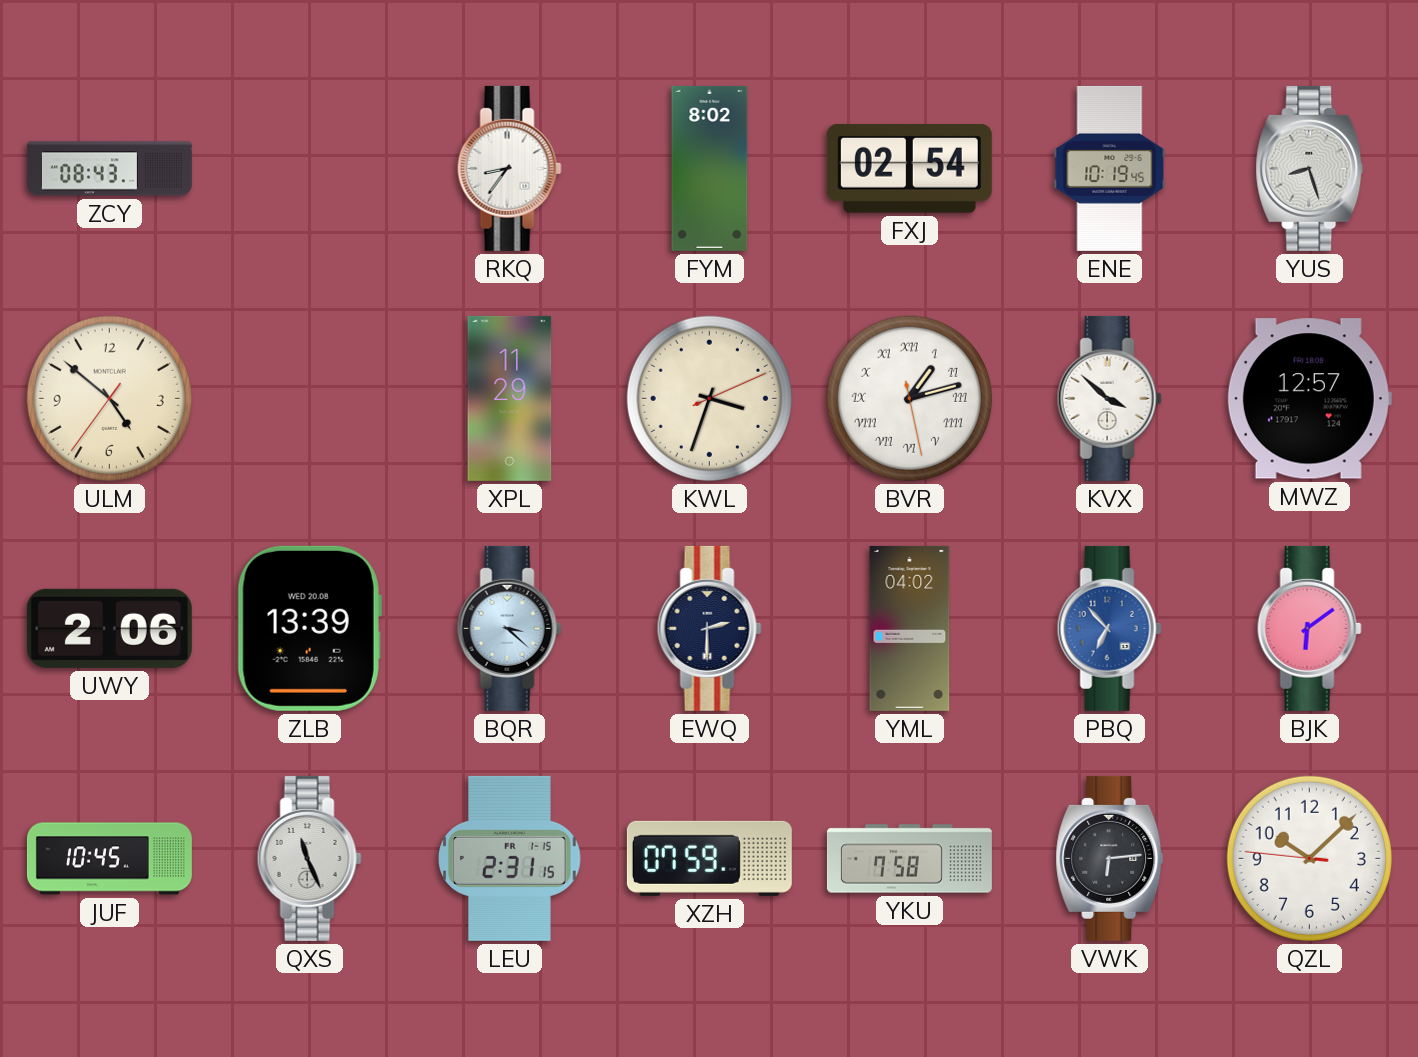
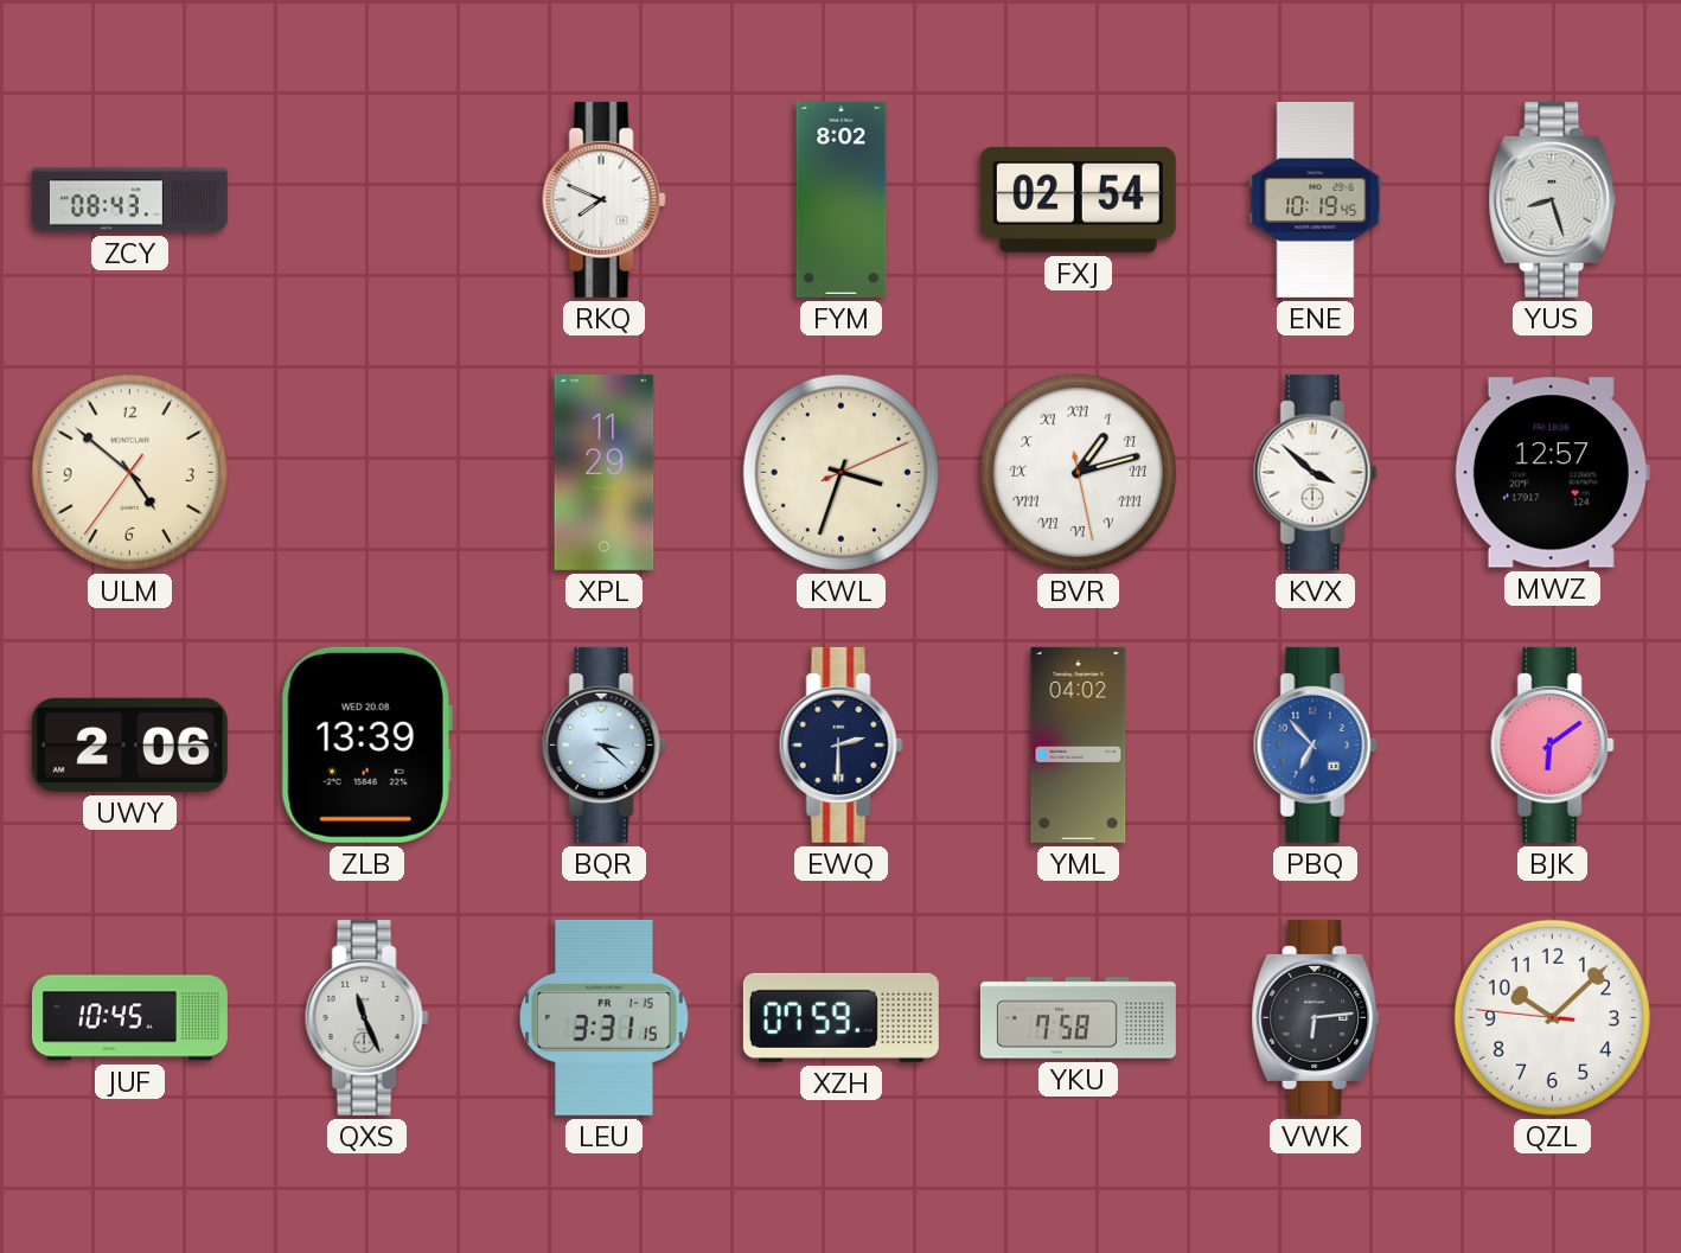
RKQ: 8:36 -> 7:49 (603, 199)
LEU: 2:31 -> 3:31 (605, 1017)
